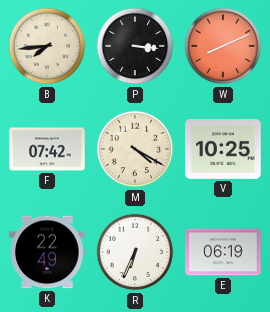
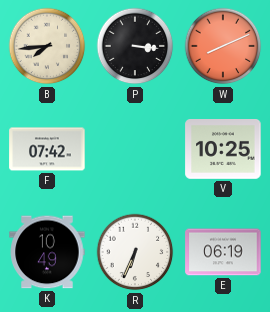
M: 4:20 -> none (135, 149)
K: 22:49 -> 10:49 (47, 252)
